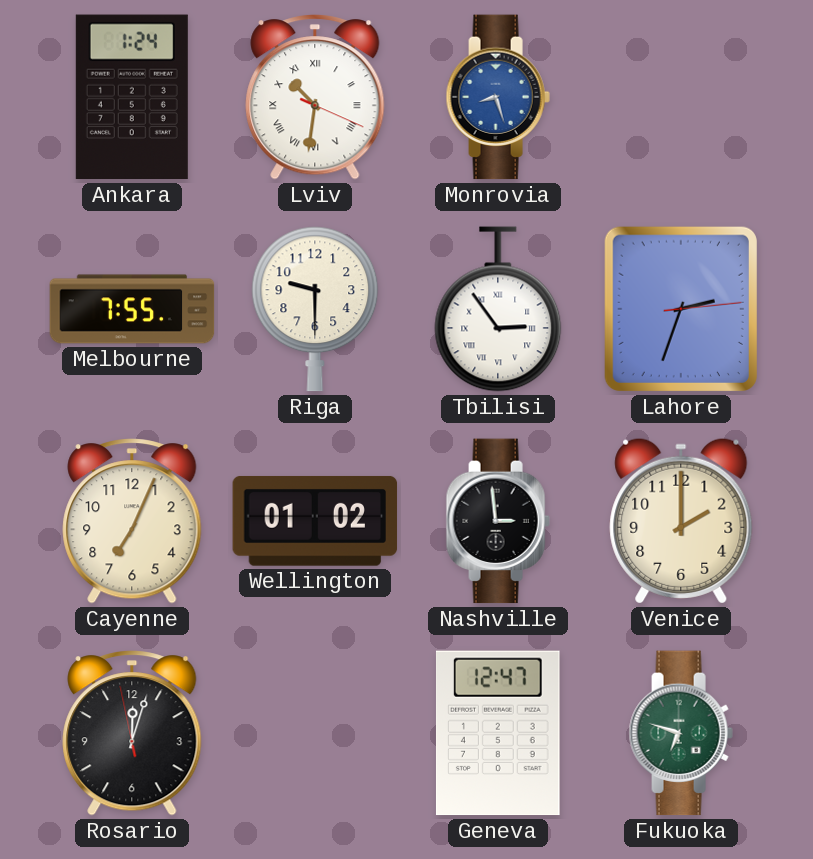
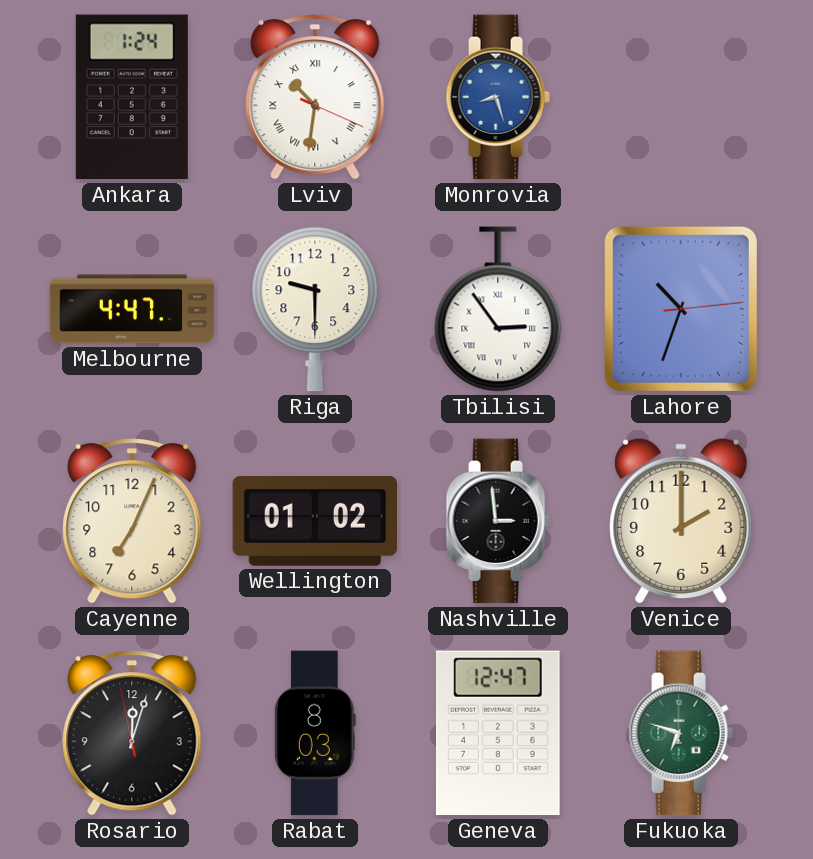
Melbourne: 7:55 -> 4:47 (132, 309)
Lahore: 2:33 -> 10:33 (681, 309)
Rabat: none -> 8:03 (315, 733)
